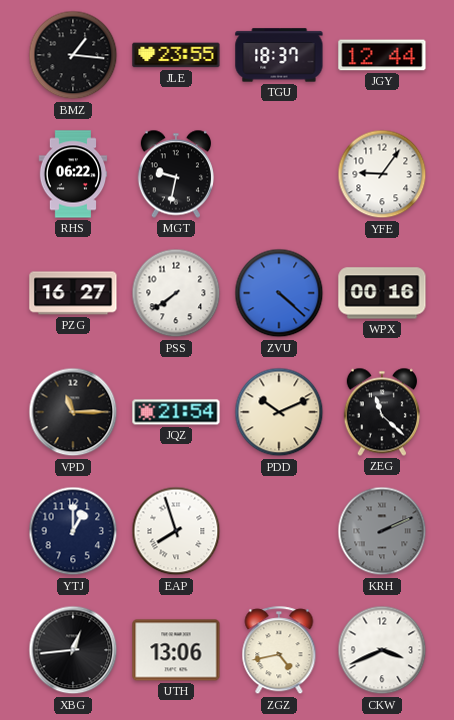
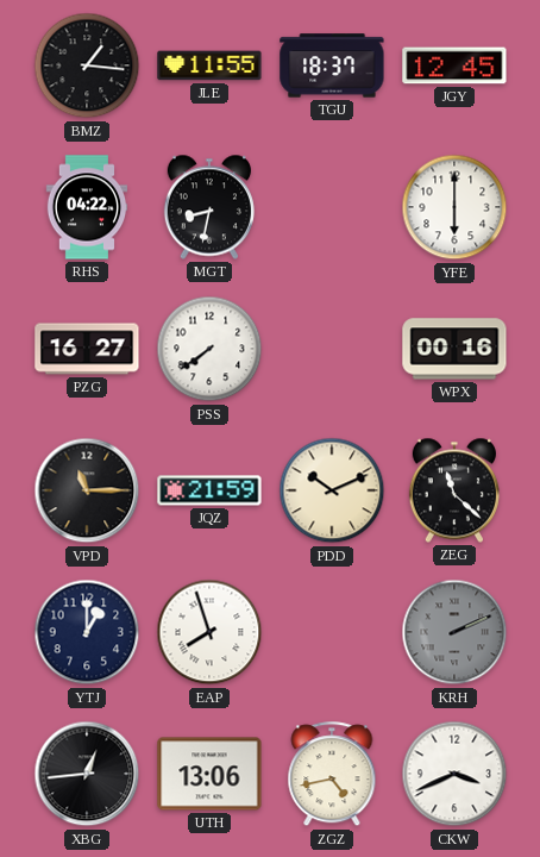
JLE: 23:55 -> 11:55 (209, 65)
JGY: 12:44 -> 12:45 (454, 65)
RHS: 06:22 -> 04:22 (87, 207)
MGT: 9:32 -> 8:32 (208, 207)
YFE: 9:06 -> 6:00 (454, 207)
ZVU: 4:22 -> none (279, 293)
JQZ: 21:54 -> 21:59 (209, 490)
